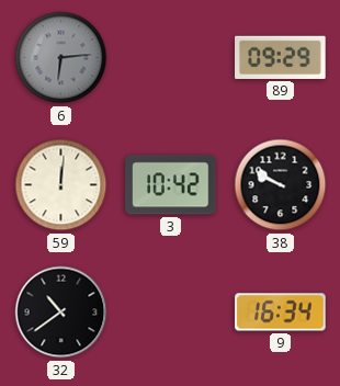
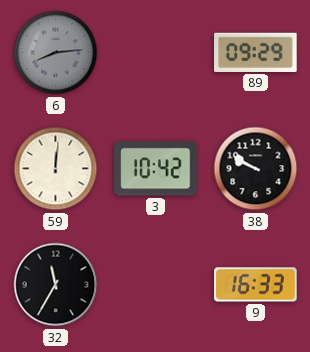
6: 6:14 -> 8:14 (56, 53)
32: 10:39 -> 11:35 (56, 285)
9: 16:34 -> 16:33 (256, 285)
